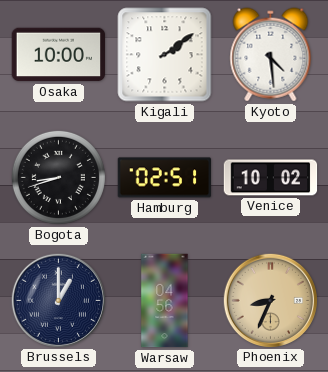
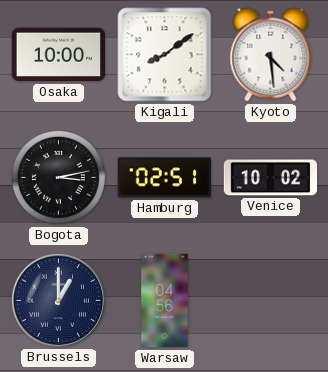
Kigali: 2:09 -> 8:09 (165, 55)
Bogota: 8:42 -> 3:13 (58, 177)
Phoenix: 8:34 -> none (270, 300)
